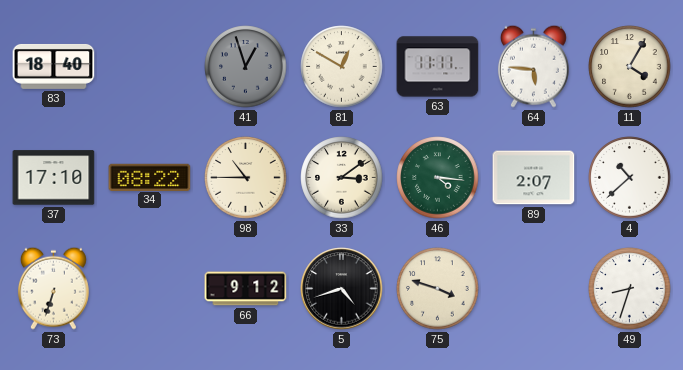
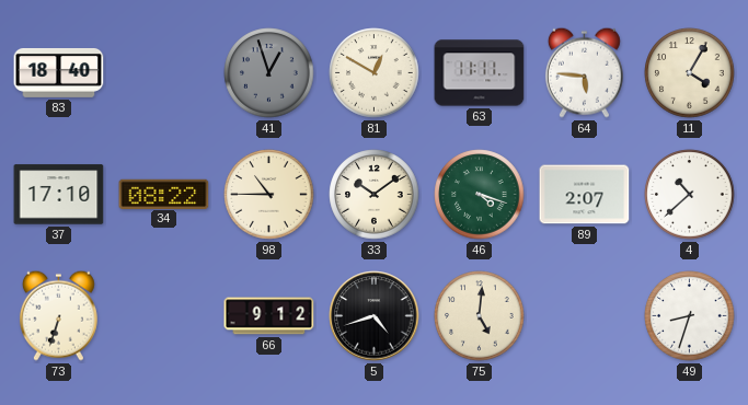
33: 3:09 -> 10:09 (375, 195)
46: 4:16 -> 4:18 (480, 195)
75: 3:48 -> 5:01 (480, 316)
